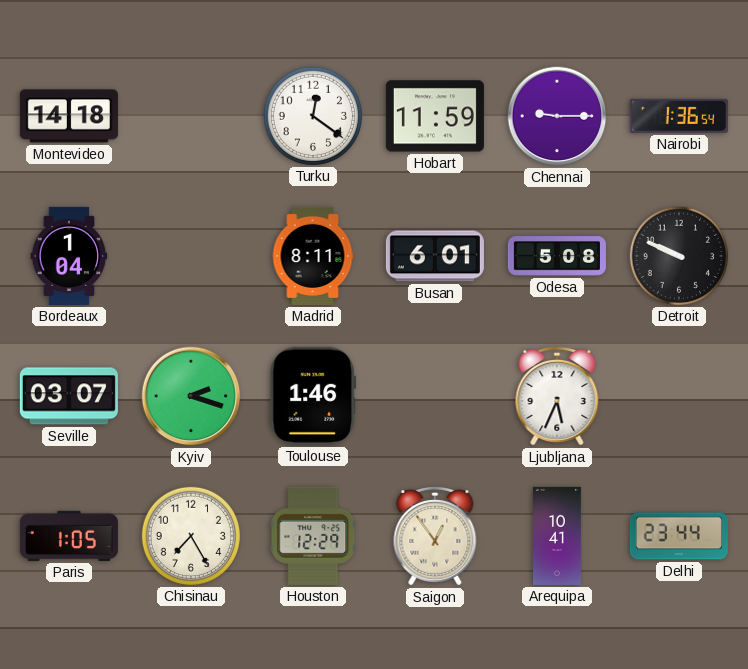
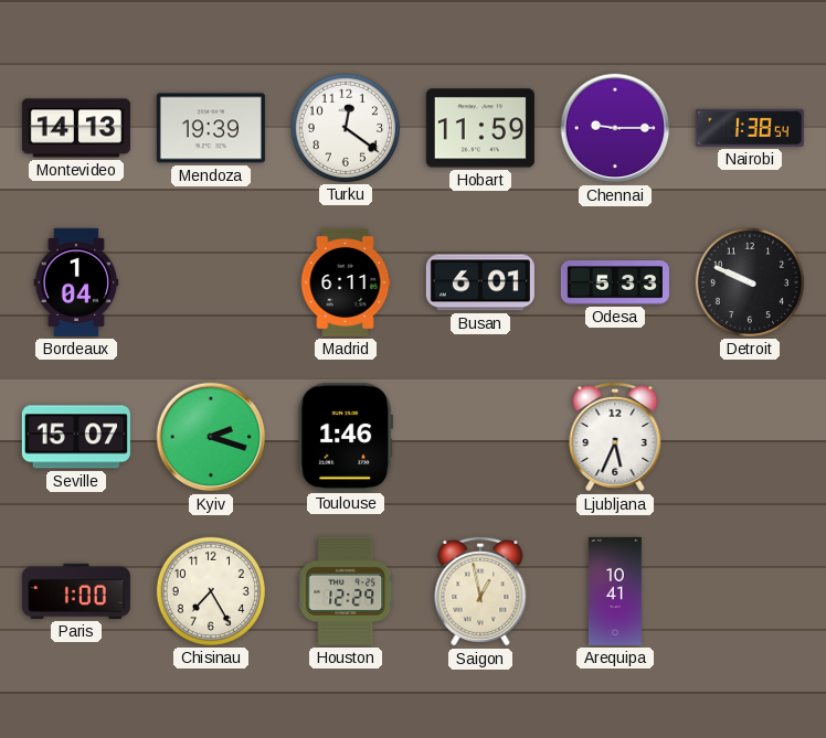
Montevideo: 14:18 -> 14:13 (76, 128)
Mendoza: none -> 19:39 (211, 128)
Nairobi: 1:36 -> 1:38 (750, 128)
Madrid: 8:11 -> 6:11 (346, 282)
Odesa: 5:08 -> 5:33 (615, 282)
Seville: 03:07 -> 15:07 (76, 437)
Paris: 1:05 -> 1:00 (76, 591)
Saigon: 12:54 -> 12:58 (480, 591)
Delhi: 23:44 -> none (679, 536)
